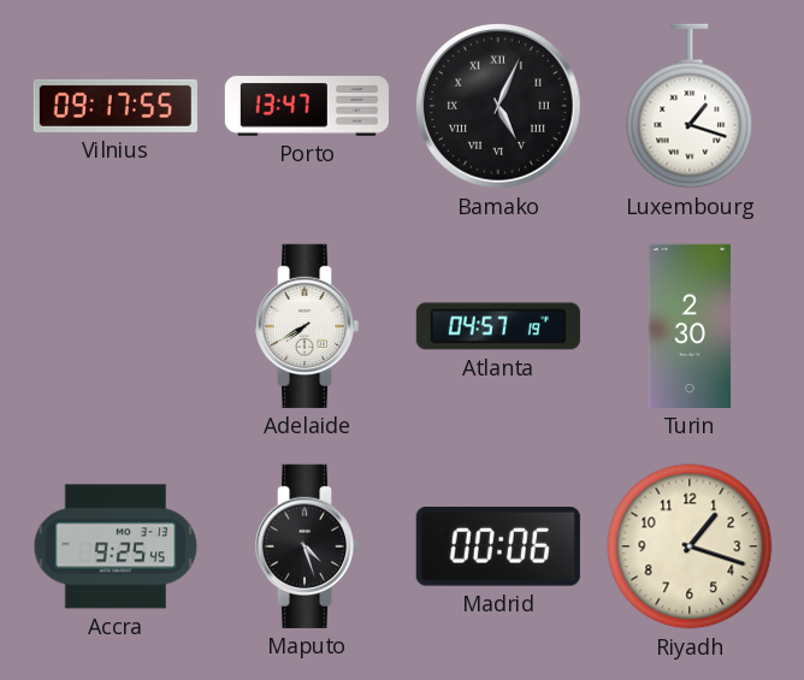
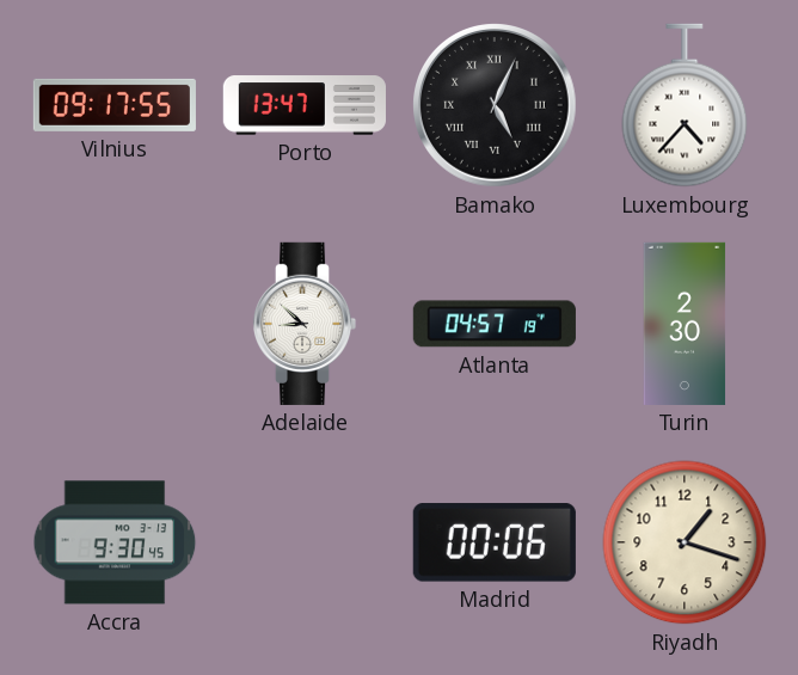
Luxembourg: 1:18 -> 4:37 (685, 105)
Adelaide: 7:40 -> 8:52 (305, 324)
Accra: 9:25 -> 9:30 (115, 542)
Maputo: 4:27 -> none (307, 546)
